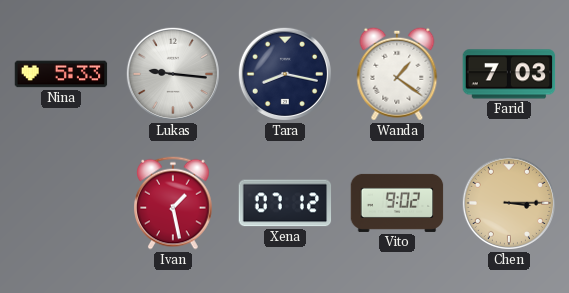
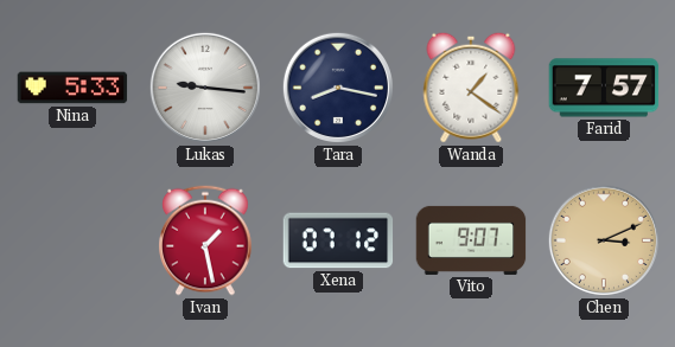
Farid: 7:03 -> 7:57 (604, 88)
Vito: 9:02 -> 9:07 (471, 240)
Chen: 3:15 -> 3:11 (604, 240)
